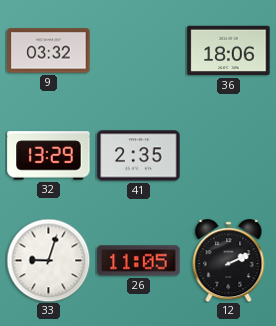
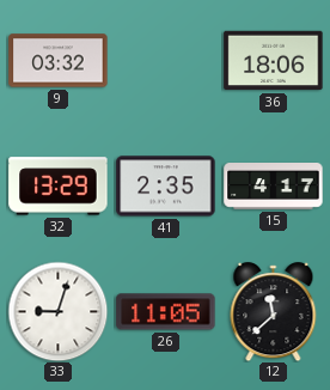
15: none -> 4:17 (274, 187)
12: 2:11 -> 11:38 (274, 312)
